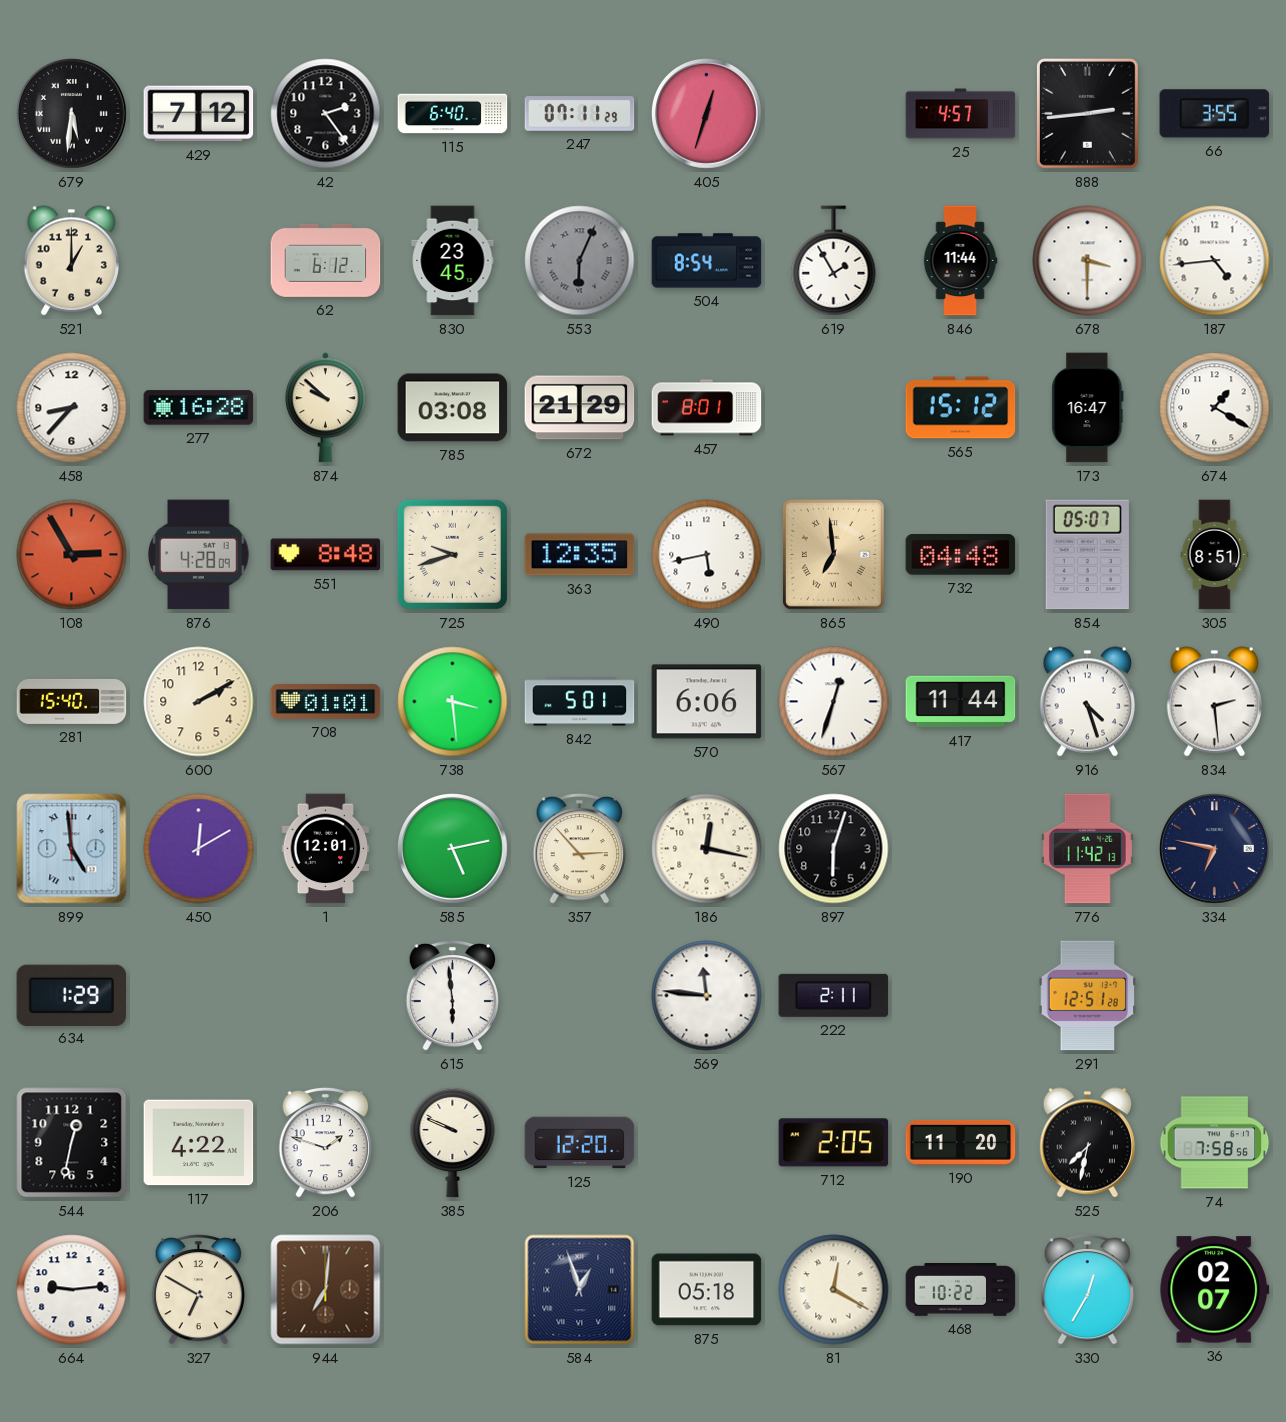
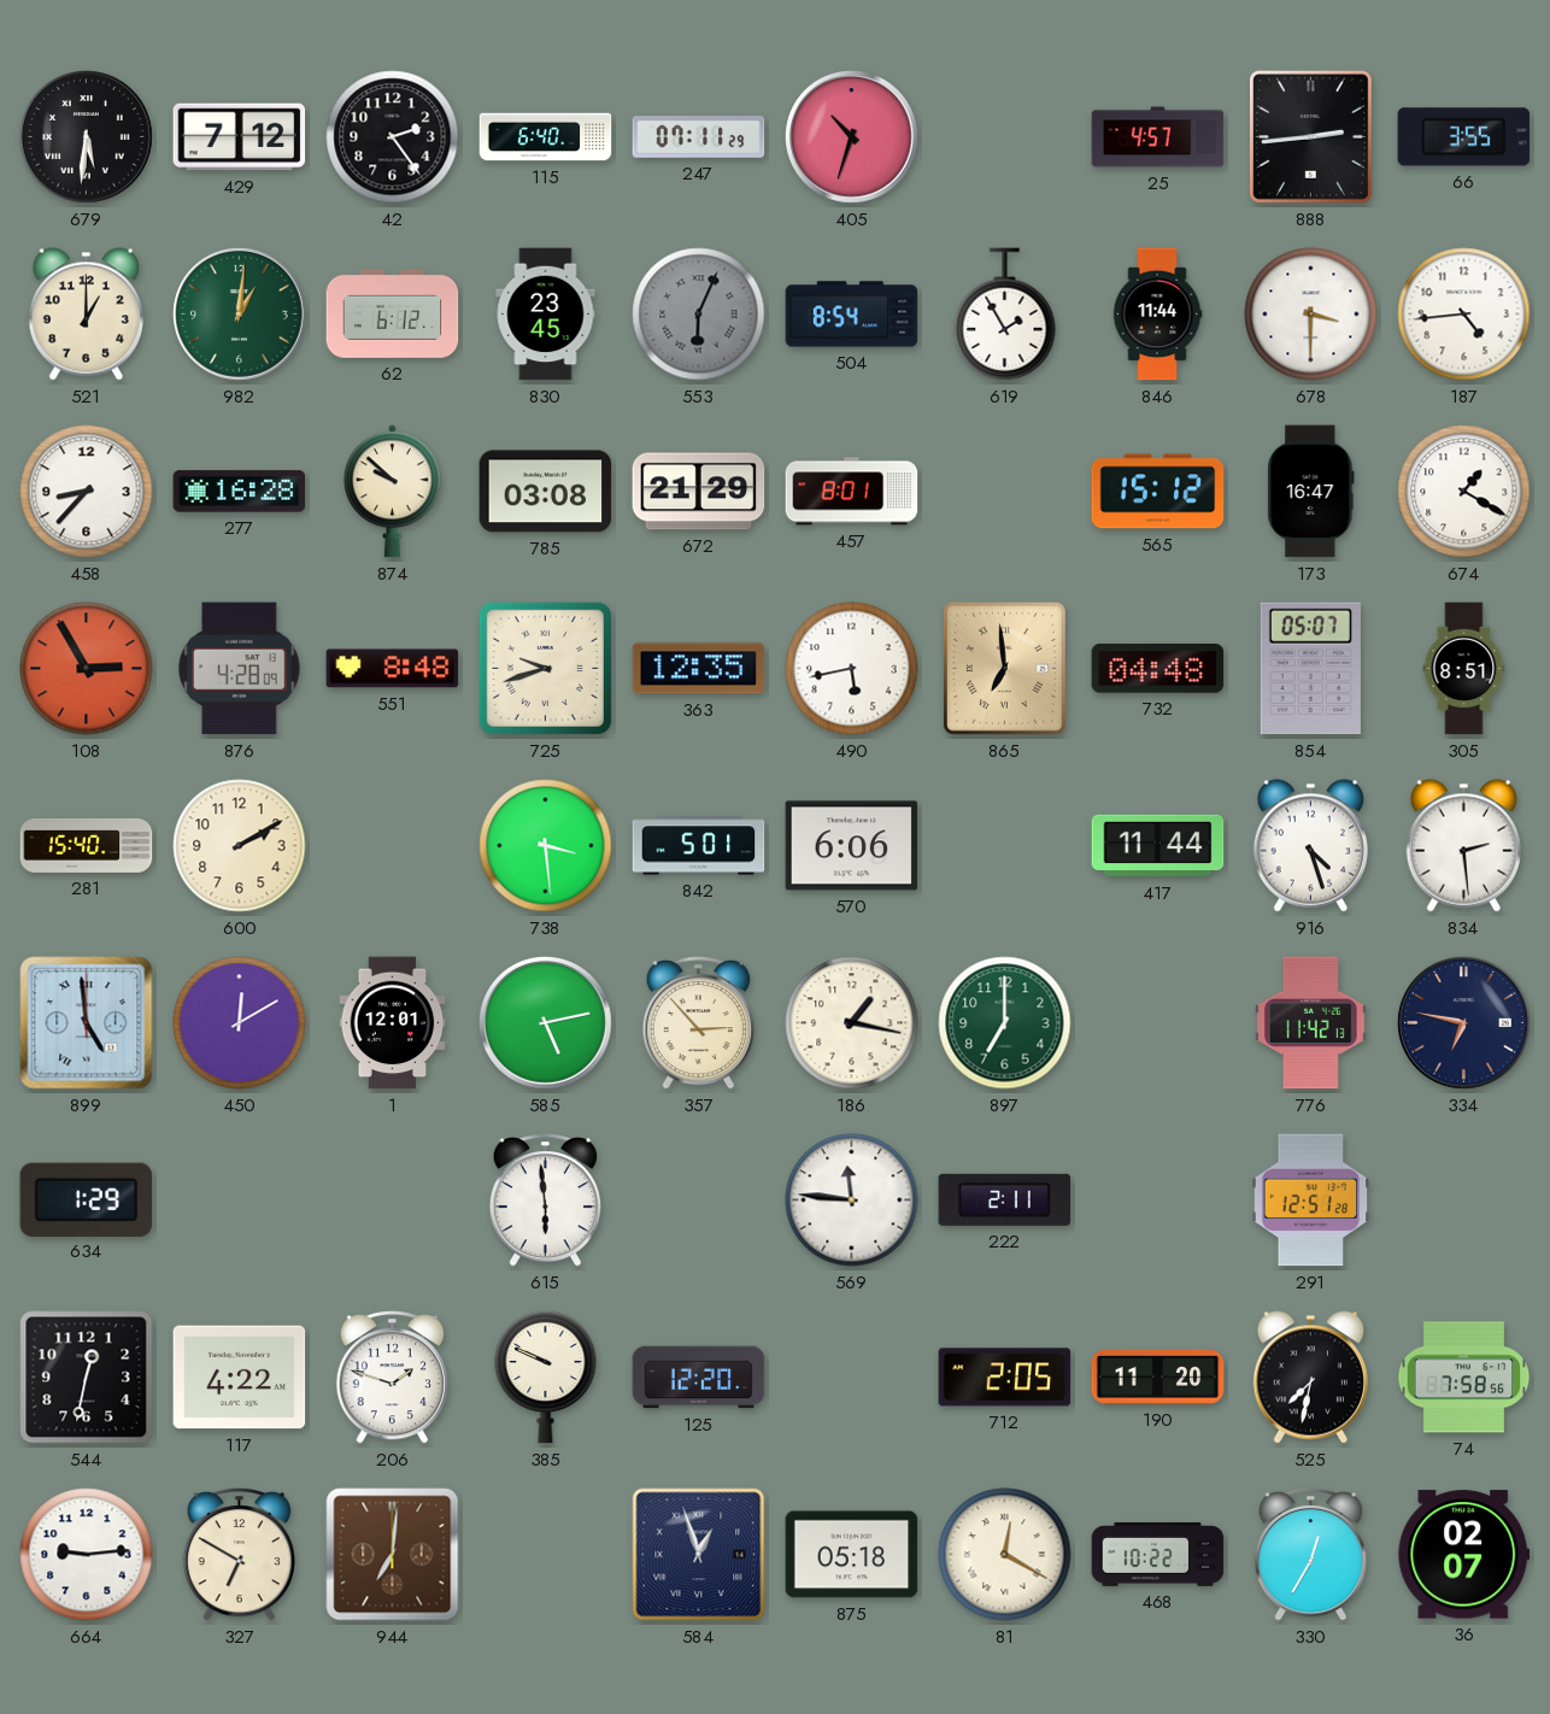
405: 12:33 -> 10:33 (852, 137)
982: none -> 1:01 (240, 315)
708: 01:01 -> none (326, 702)
567: 12:33 -> none (834, 702)
186: 12:17 -> 1:17 (852, 1023)
897: 6:03 -> 7:00 (1005, 1023)
897 dial: black -> green (1005, 1023)
